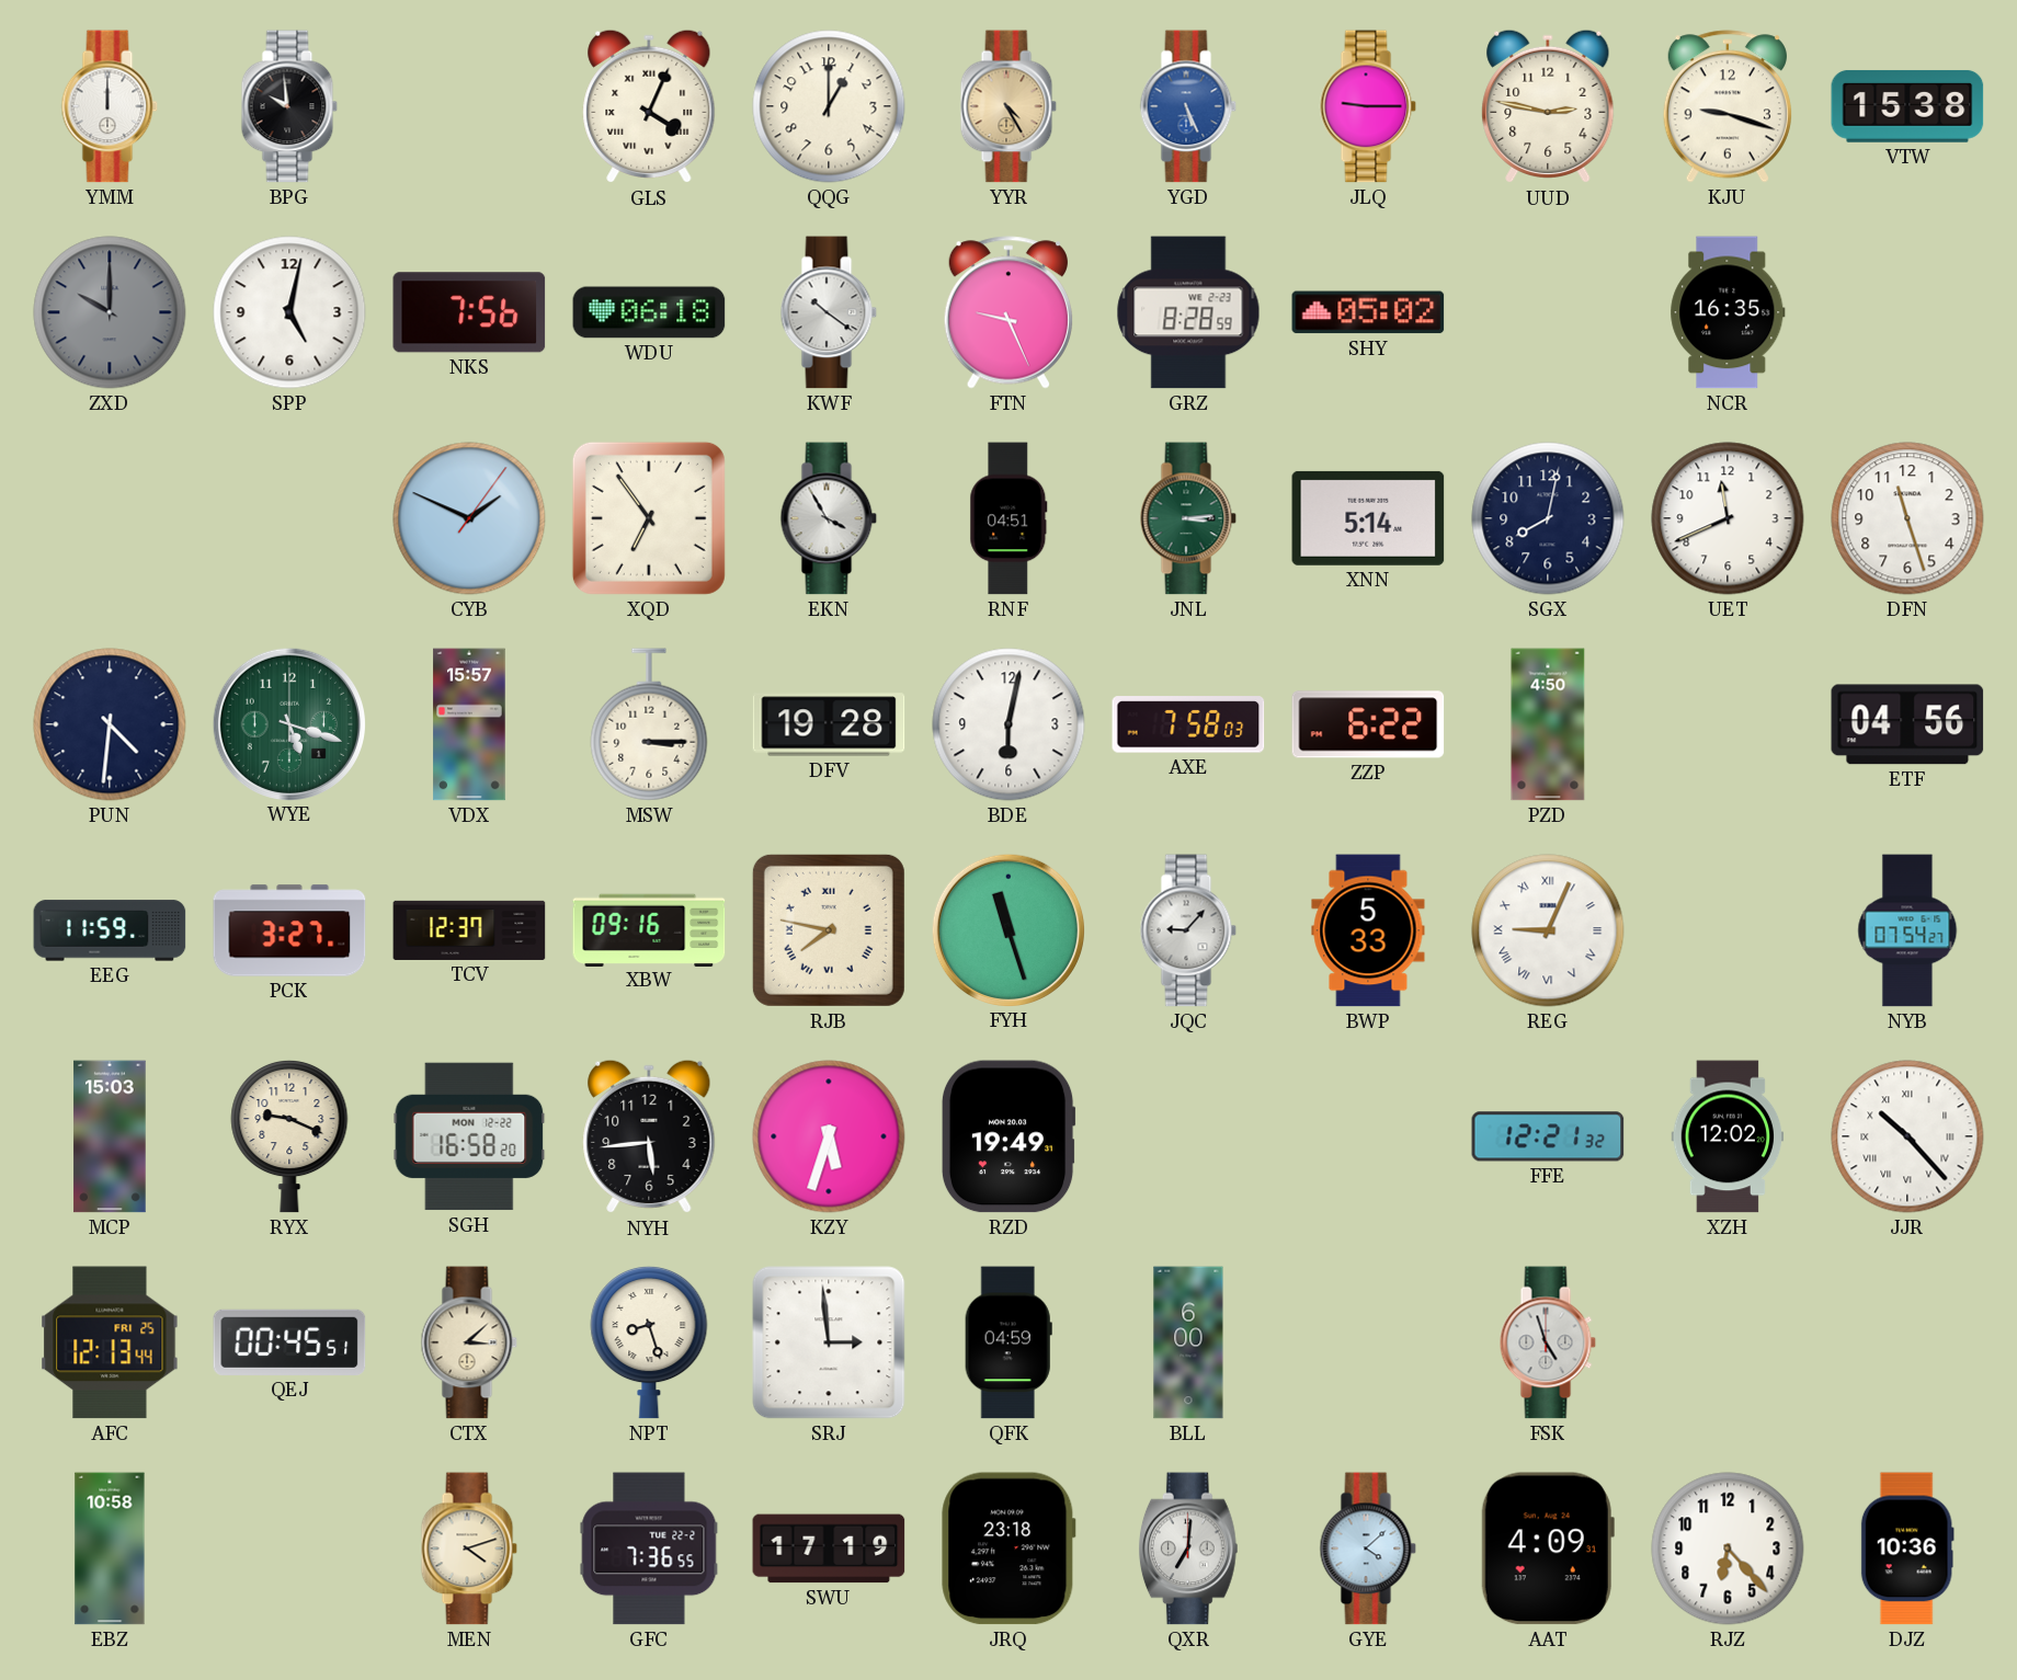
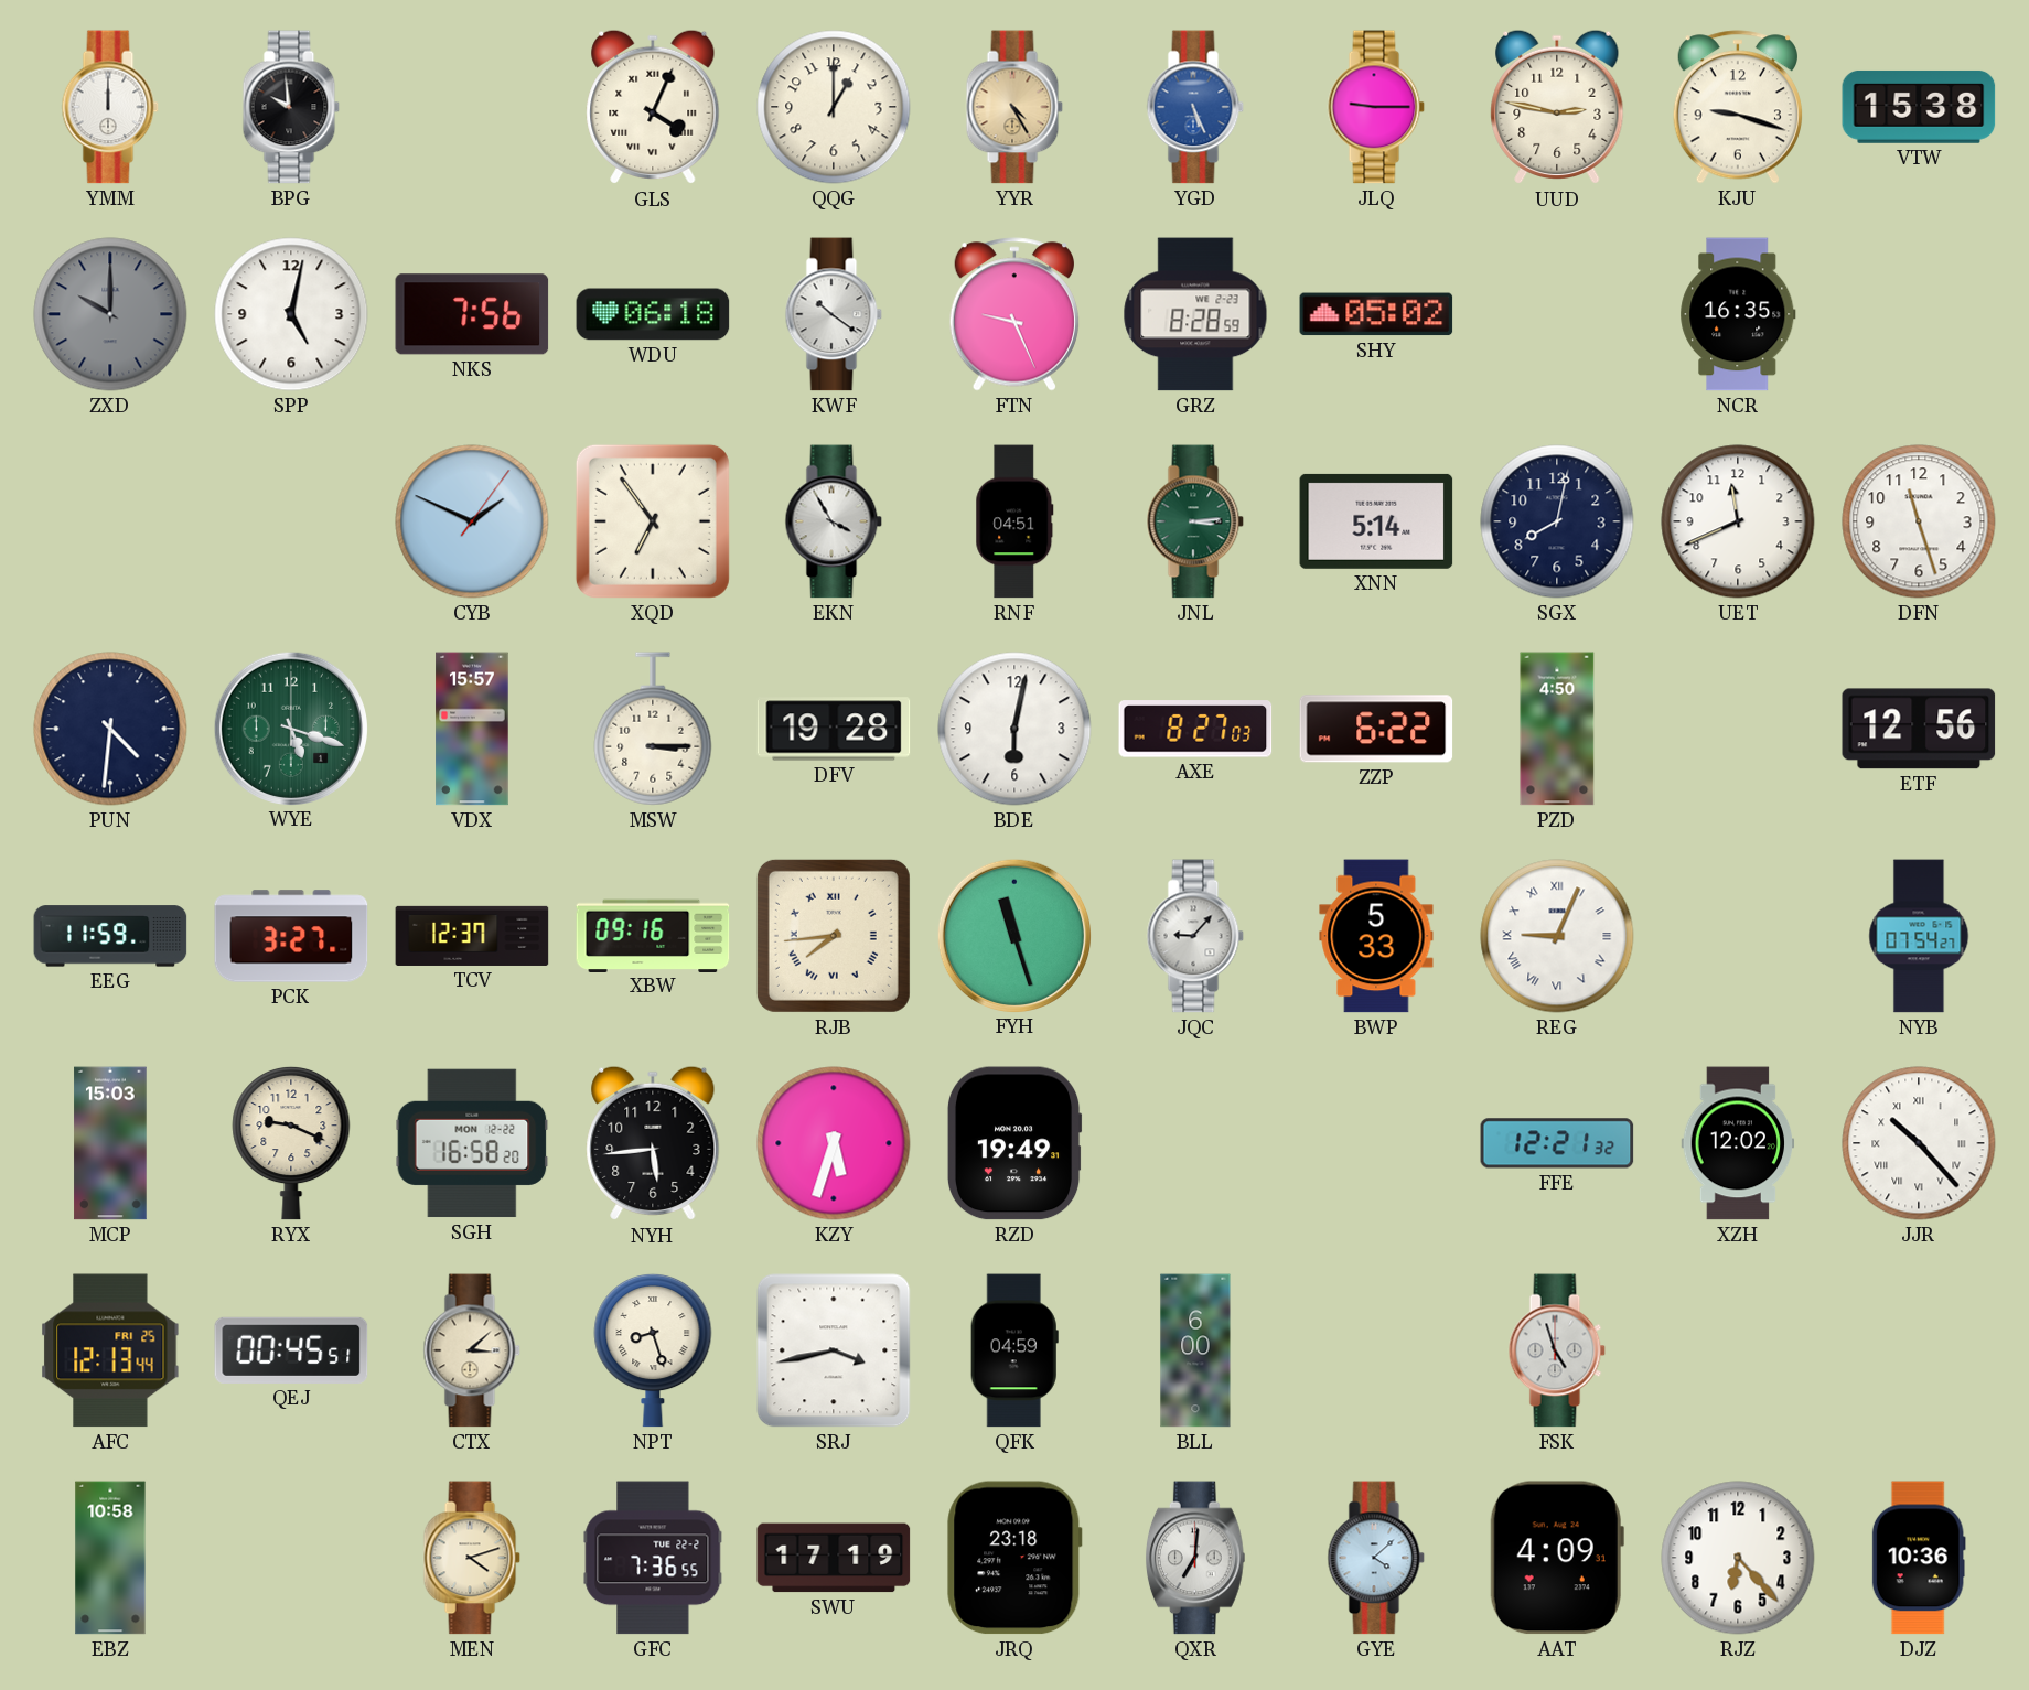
AXE: 7:58 -> 8:27 (1195, 729)
ETF: 04:56 -> 12:56 (1919, 729)
RJB: 7:47 -> 7:44 (834, 936)
SRJ: 2:59 -> 3:43 (834, 1350)
